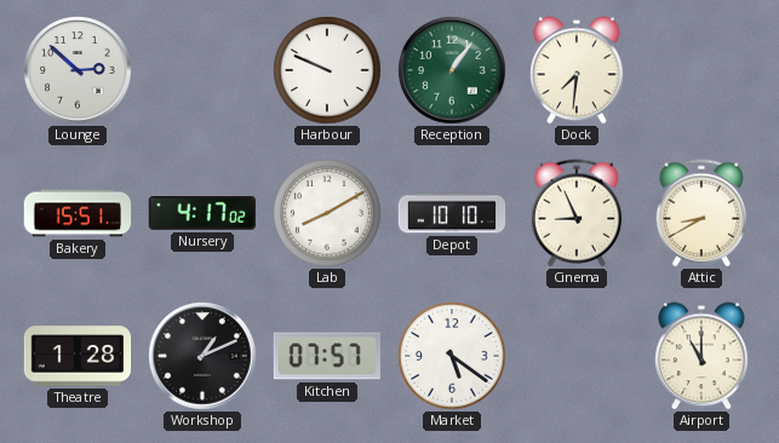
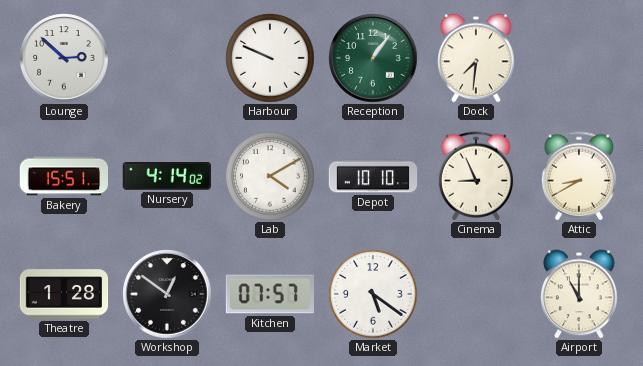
Nursery: 4:17 -> 4:14 (167, 177)
Lab: 8:10 -> 4:10 (270, 176)
Workshop: 1:11 -> 12:51 (167, 294)
